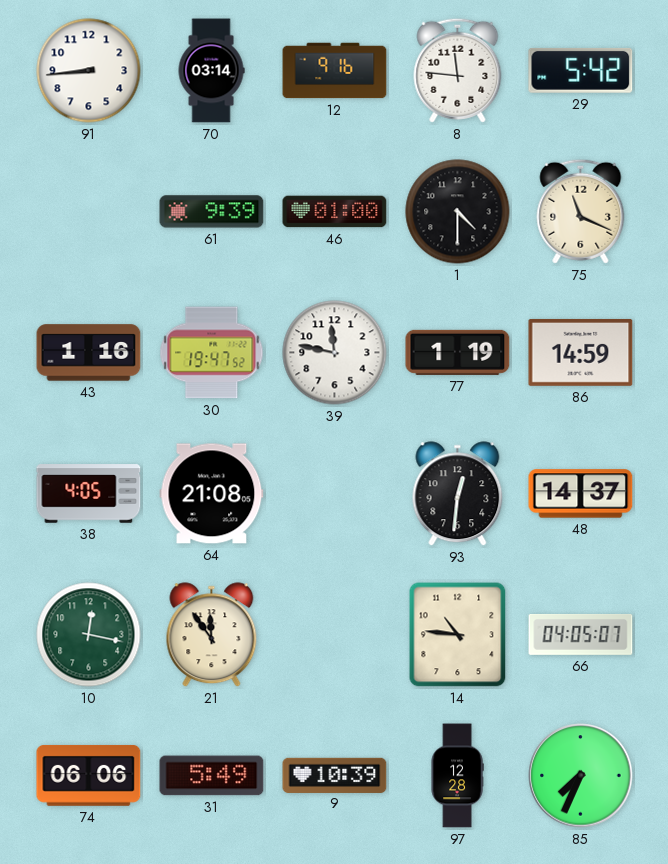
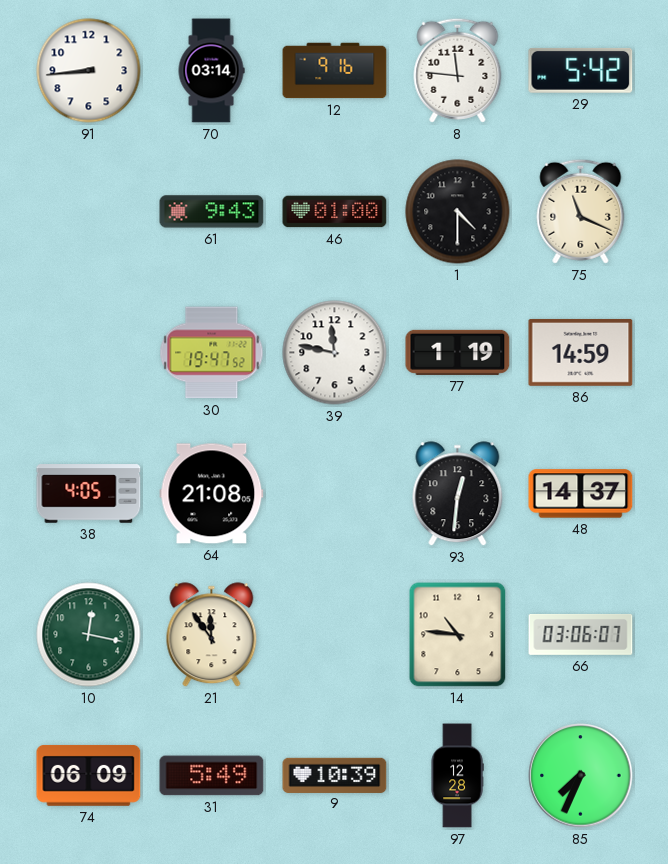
61: 9:39 -> 9:43 (212, 212)
43: 1:16 -> none (89, 353)
66: 04:05 -> 03:06 (581, 635)
74: 06:06 -> 06:09 (89, 775)
